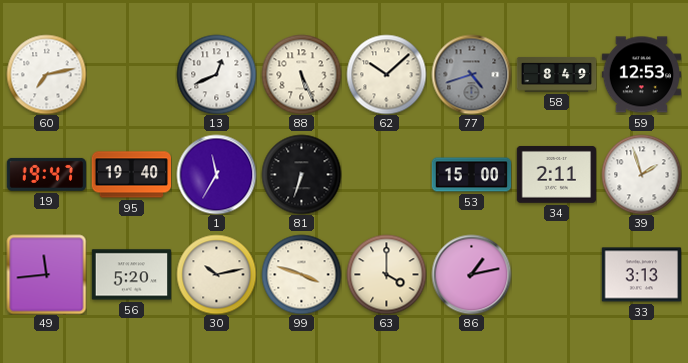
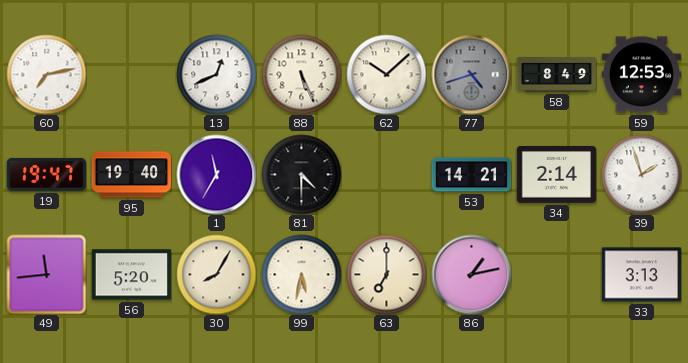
81: 6:33 -> 4:30 (301, 174)
53: 15:00 -> 14:21 (471, 175)
34: 2:11 -> 2:14 (556, 174)
30: 10:13 -> 8:05 (216, 274)
99: 3:48 -> 5:32 (301, 274)
63: 4:00 -> 7:00 (386, 274)
